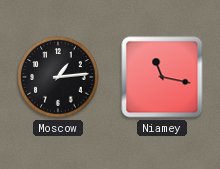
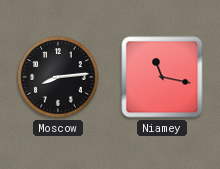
Moscow: 1:14 -> 8:14 (58, 77)
